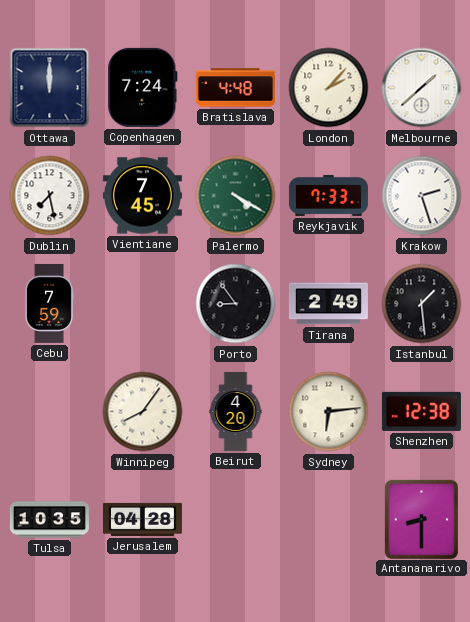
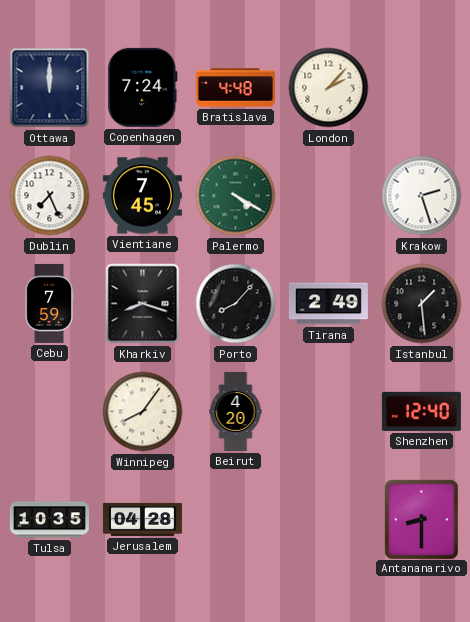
Melbourne: 1:38 -> none (422, 88)
Dublin: 7:28 -> 7:26 (50, 196)
Reykjavik: 7:33 -> none (328, 195)
Kharkiv: none -> 8:18 (143, 304)
Porto: 8:54 -> 8:07 (236, 304)
Sydney: 6:14 -> none (329, 412)
Shenzhen: 12:38 -> 12:40 (421, 411)
